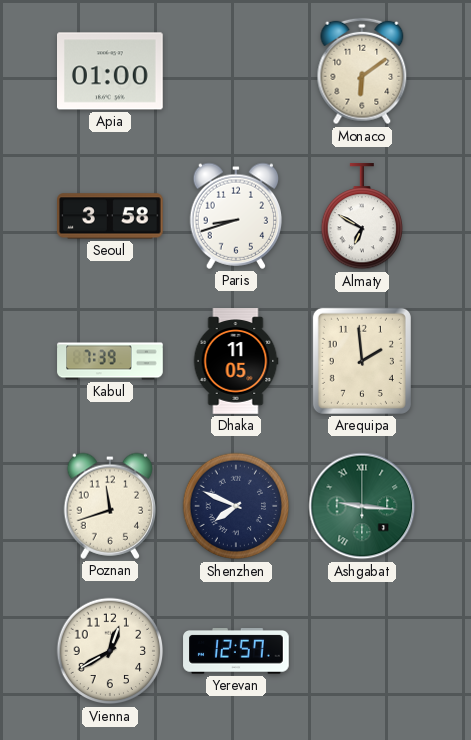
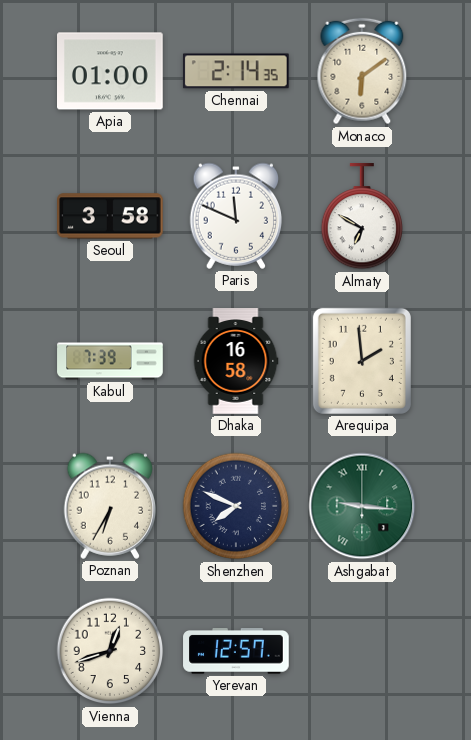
Chennai: none -> 2:14 (236, 71)
Paris: 8:42 -> 11:49 (236, 216)
Dhaka: 11:05 -> 16:58 (236, 361)
Poznan: 11:42 -> 6:35 (110, 506)
Vienna: 12:40 -> 12:42 (110, 651)
